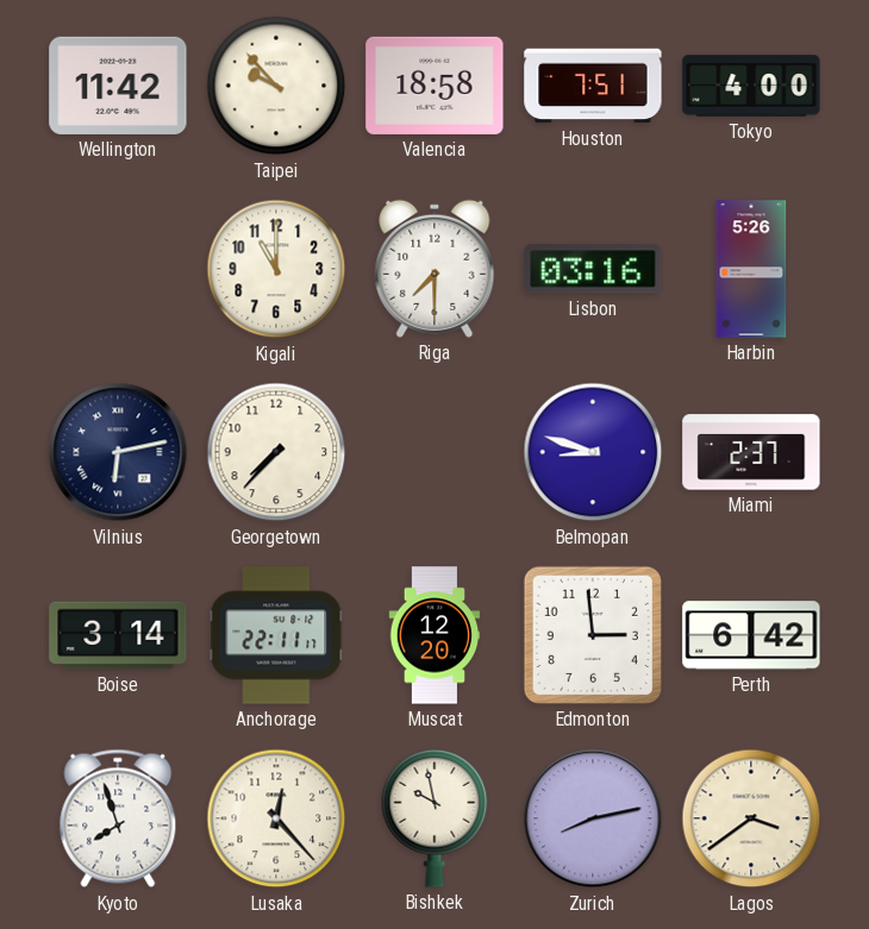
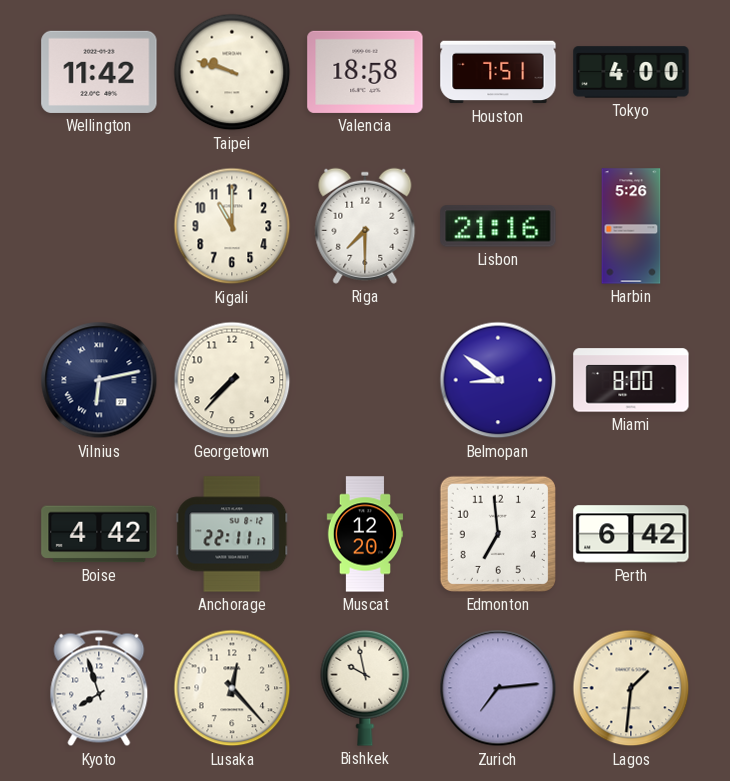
Taipei: 9:53 -> 9:48 (232, 72)
Lisbon: 03:16 -> 21:16 (498, 226)
Belmopan: 8:48 -> 8:51 (498, 380)
Miami: 2:37 -> 8:00 (631, 380)
Boise: 3:14 -> 4:42 (99, 534)
Edmonton: 2:59 -> 6:59 (498, 534)
Zurich: 8:13 -> 7:14 (498, 688)
Lagos: 3:39 -> 1:31 (631, 688)
